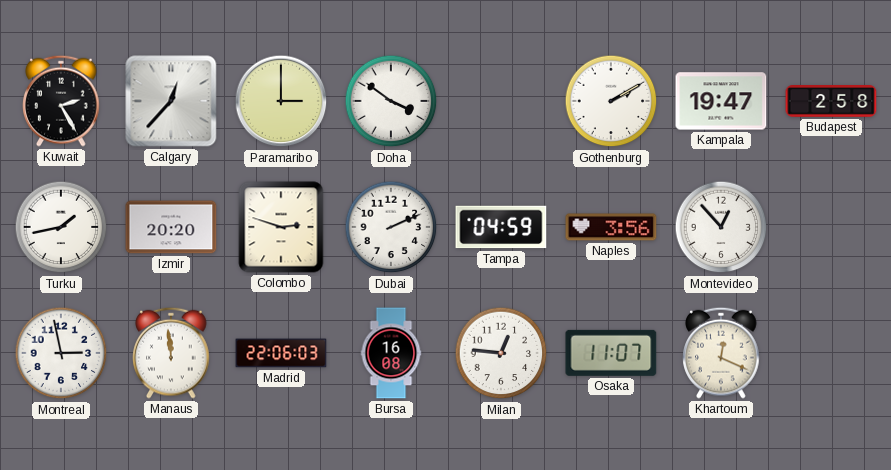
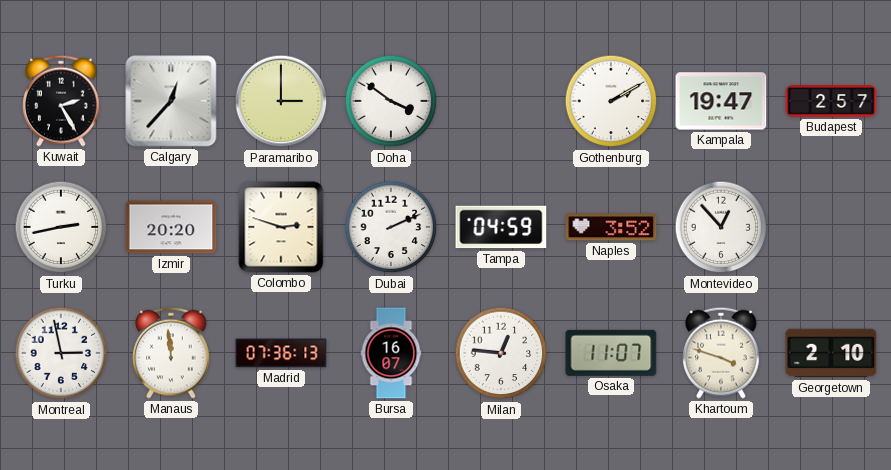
Budapest: 2:58 -> 2:57 (831, 102)
Turku: 1:43 -> 2:43 (61, 227)
Naples: 3:56 -> 3:52 (611, 227)
Madrid: 22:06 -> 07:36 (281, 353)
Bursa: 16:08 -> 16:07 (391, 353)
Khartoum: 12:19 -> 3:48 (721, 353)
Georgetown: none -> 2:10 (831, 353)
